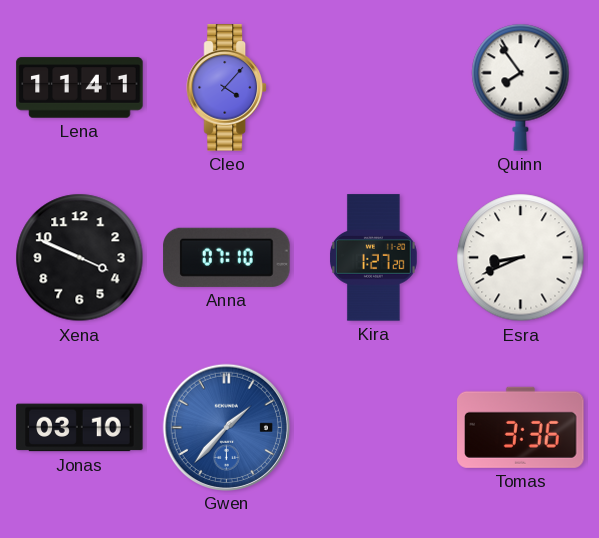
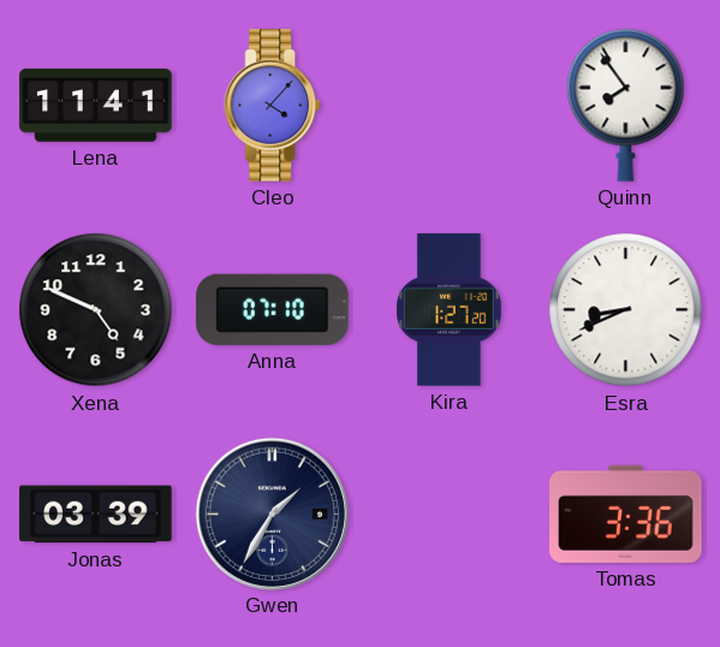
Xena: 3:49 -> 4:49 (96, 310)
Jonas: 03:10 -> 03:39 (96, 515)
Gwen: 1:37 -> 1:35 (272, 514)
Gwen dial: blue -> navy (272, 514)
